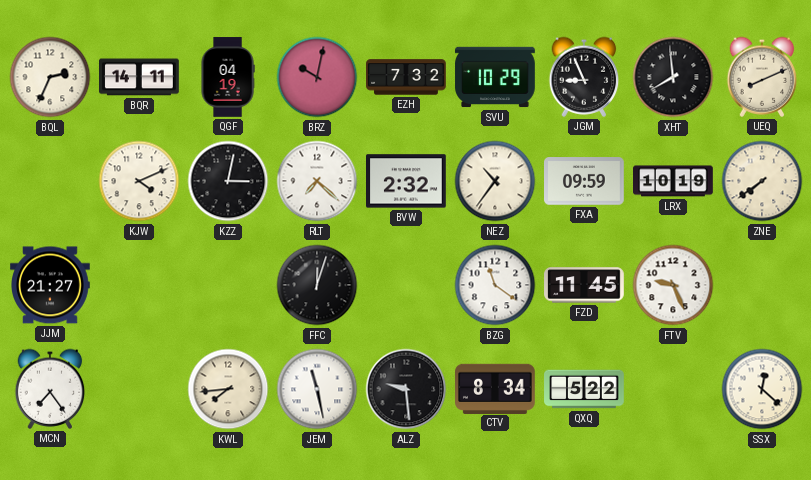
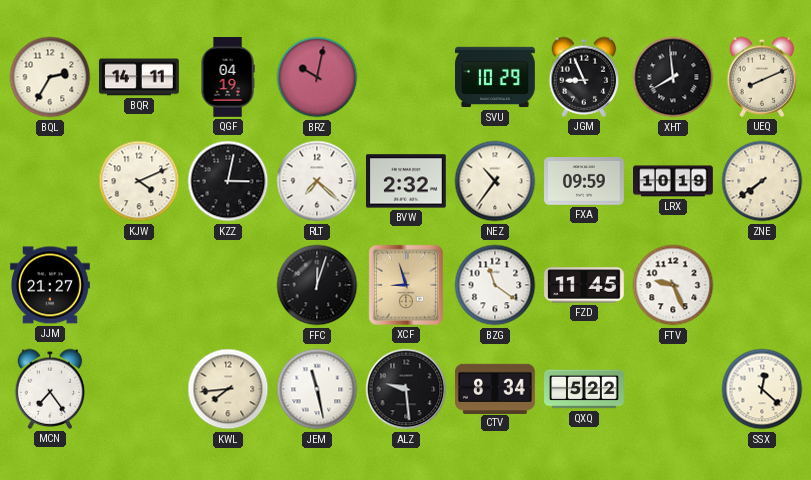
BQL: 2:34 -> 2:35 (50, 77)
EZH: 7:32 -> none (406, 77)
XCF: none -> 8:57 (406, 285)
